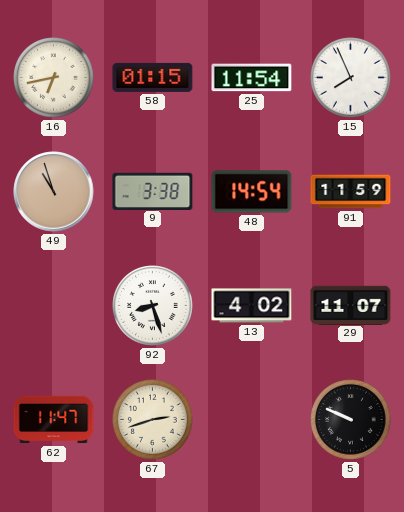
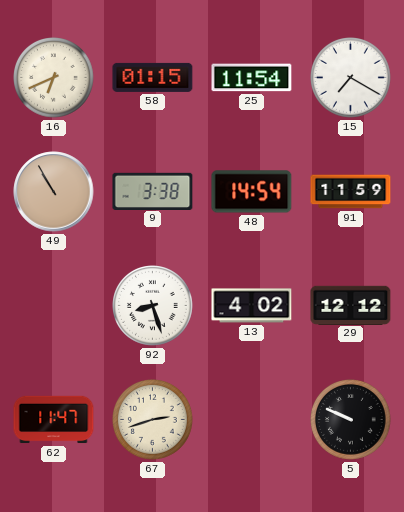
16: 6:43 -> 6:41 (54, 78)
15: 7:56 -> 7:20 (351, 78)
49: 10:57 -> 10:55 (54, 192)
29: 11:07 -> 12:12 (351, 305)
